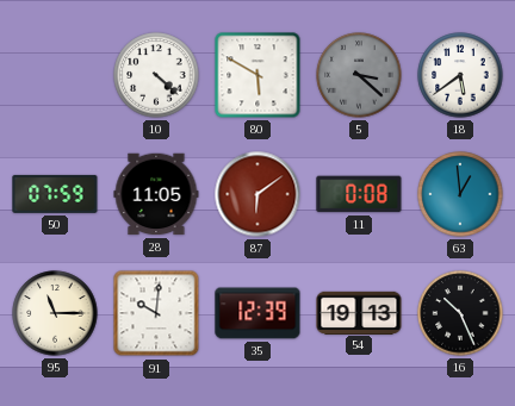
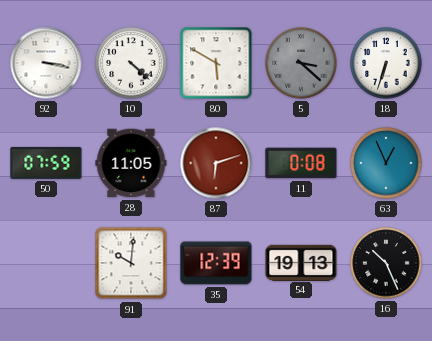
92: none -> 3:17 (46, 63)
18: 5:39 -> 6:33 (386, 63)
87: 6:09 -> 6:12 (216, 163)
63: 12:59 -> 12:56 (386, 163)
95: 11:15 -> none (55, 313)
